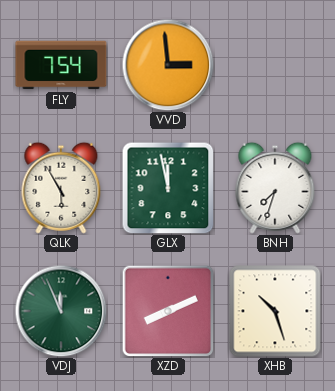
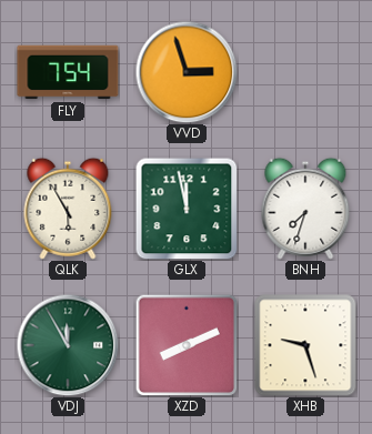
VVD: 2:59 -> 2:57 (187, 72)
VDJ: 11:56 -> 11:55 (68, 345)
XHB: 10:27 -> 9:27 (305, 345)
